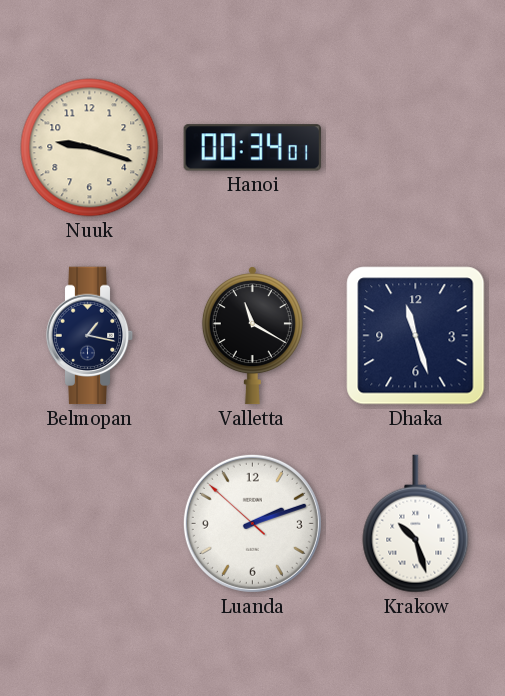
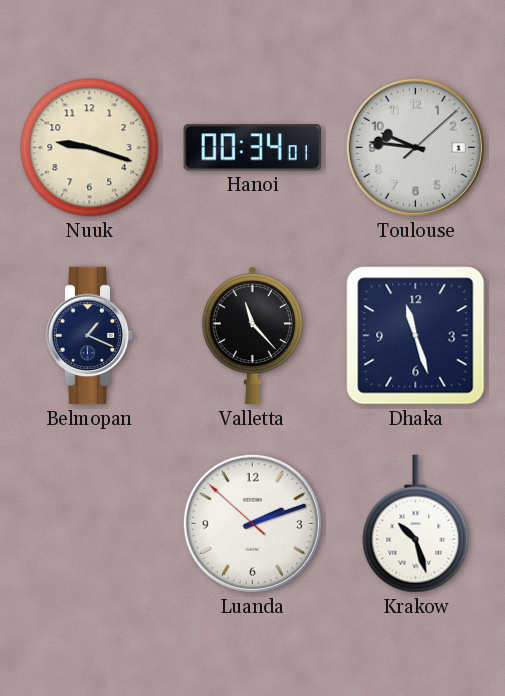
Toulouse: none -> 9:46 (415, 147)
Belmopan: 1:17 -> 1:19 (90, 336)
Valletta: 11:20 -> 11:23 (252, 336)
